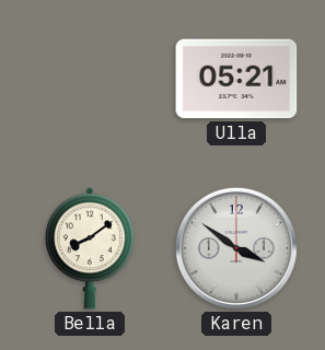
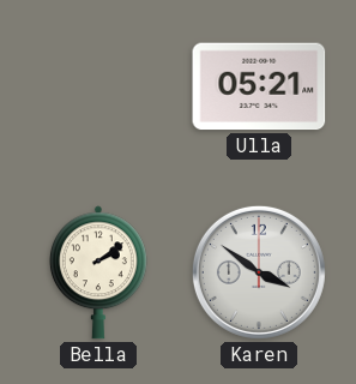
Bella: 8:09 -> 2:09 (98, 272)
